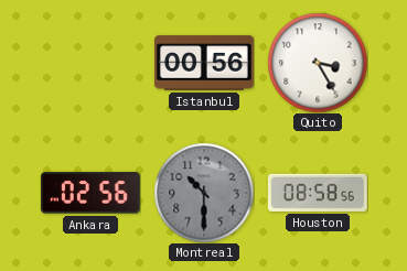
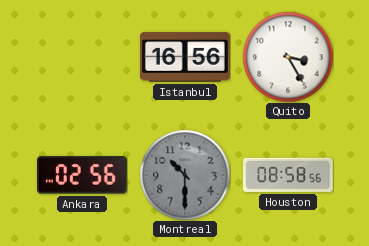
Istanbul: 00:56 -> 16:56 (186, 57)
